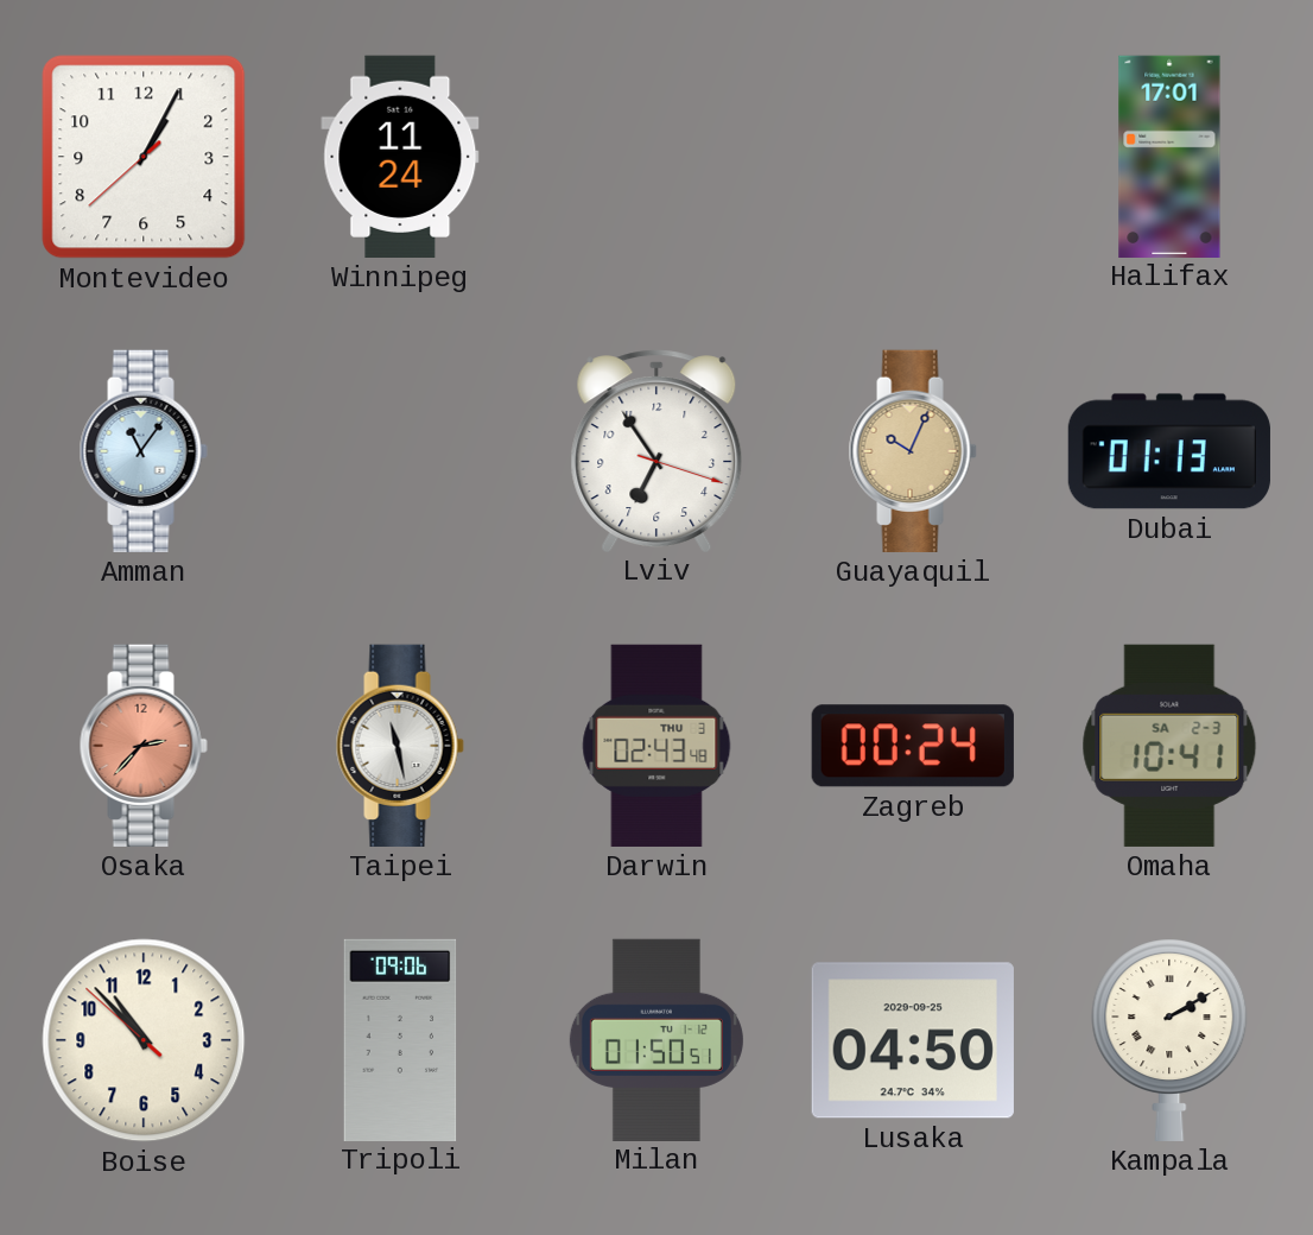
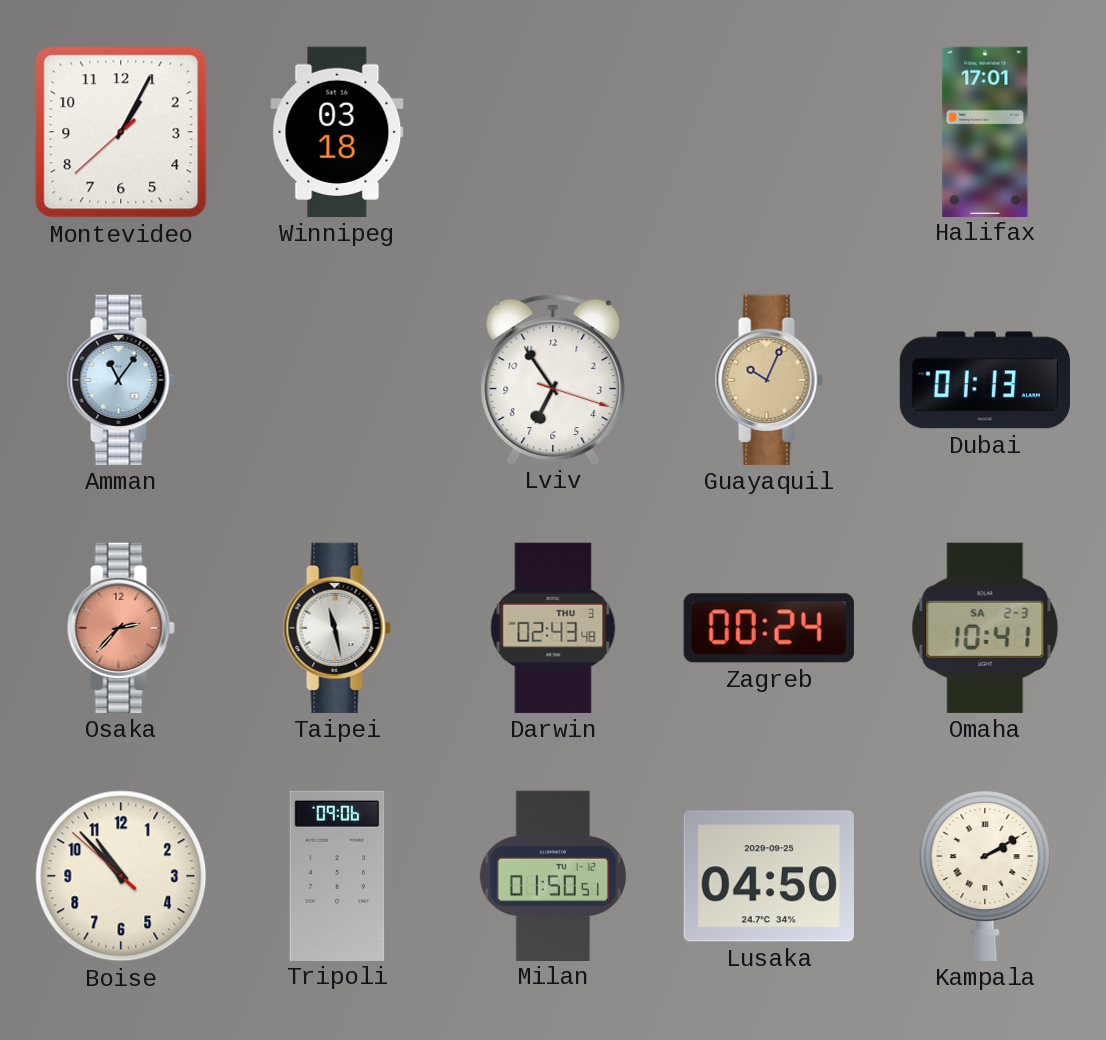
Winnipeg: 11:24 -> 03:18 (337, 132)
